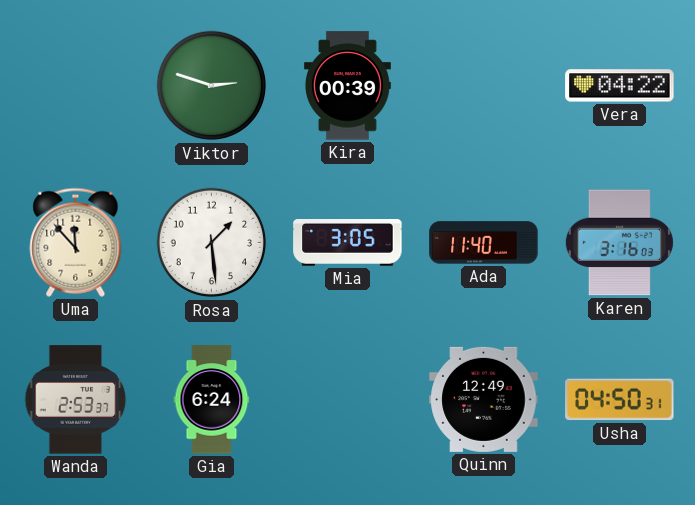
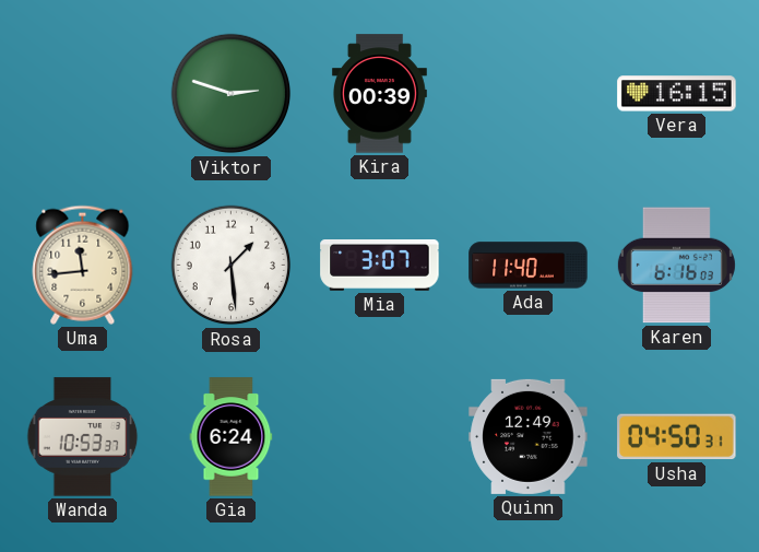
Vera: 04:22 -> 16:15 (677, 94)
Uma: 11:53 -> 11:44 (83, 265)
Mia: 3:05 -> 3:07 (380, 266)
Karen: 3:16 -> 6:16 (676, 266)
Wanda: 2:53 -> 10:53 (83, 437)
